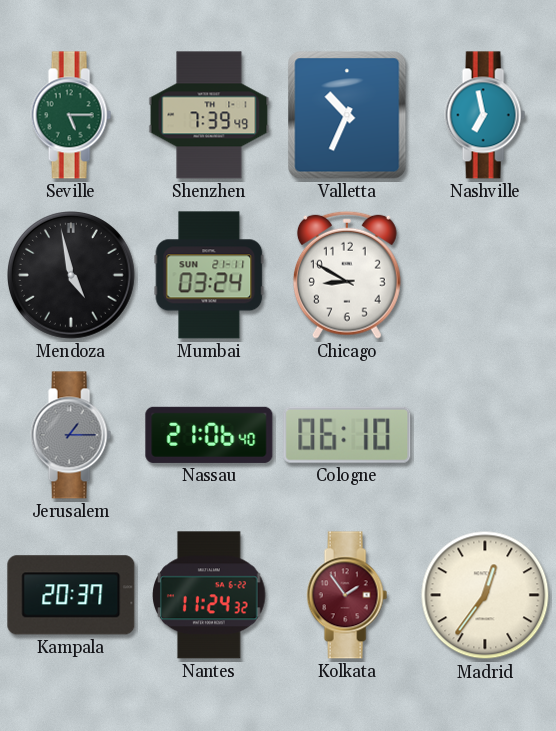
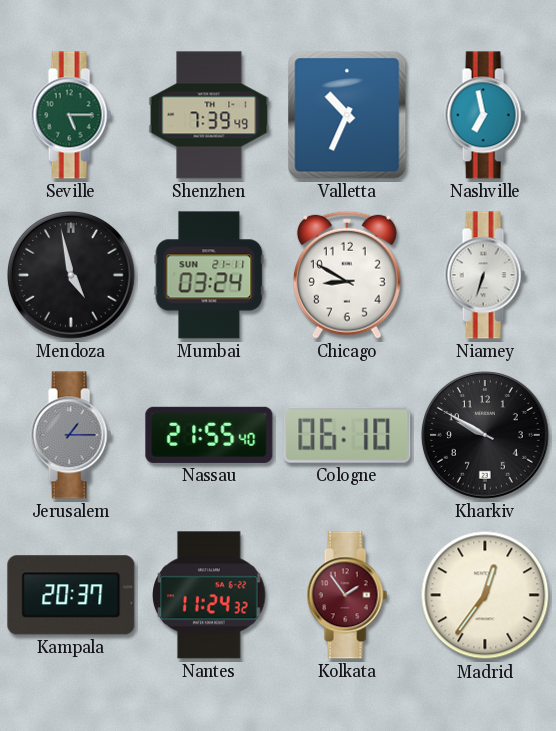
Niamey: none -> 6:33 (485, 275)
Nassau: 21:06 -> 21:55 (209, 435)
Kharkiv: none -> 9:50 (486, 436)
